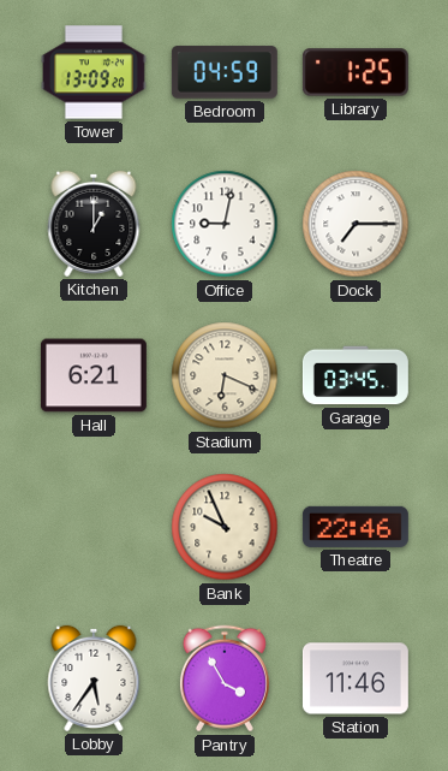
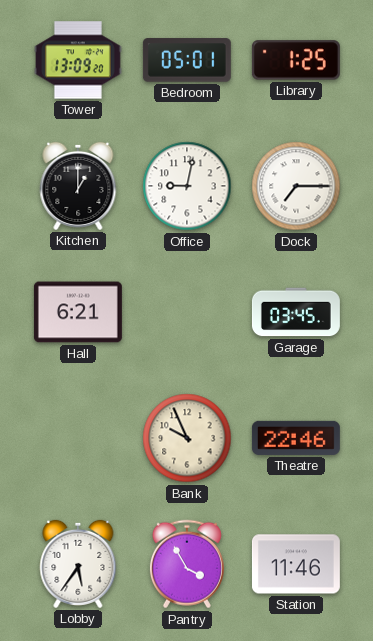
Bedroom: 04:59 -> 05:01 (187, 60)
Stadium: 6:19 -> none (225, 375)
